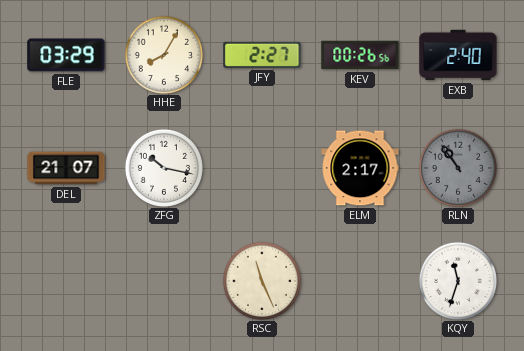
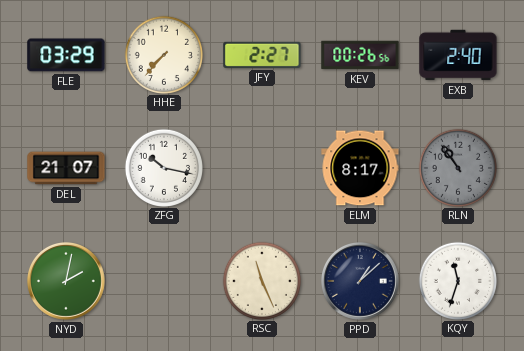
HHE: 8:05 -> 7:37 (163, 54)
ELM: 2:17 -> 8:17 (360, 168)
NYD: none -> 2:02 (66, 281)
PPD: none -> 1:08 (360, 281)
